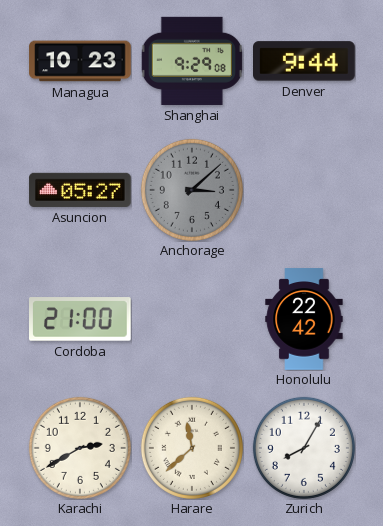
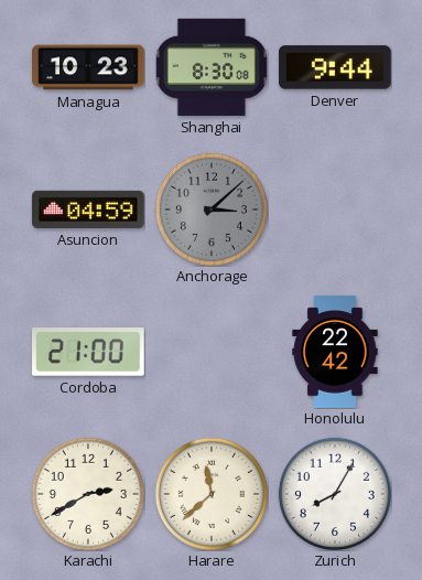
Shanghai: 9:29 -> 8:30 (212, 67)
Asuncion: 05:27 -> 04:59 (88, 210)
